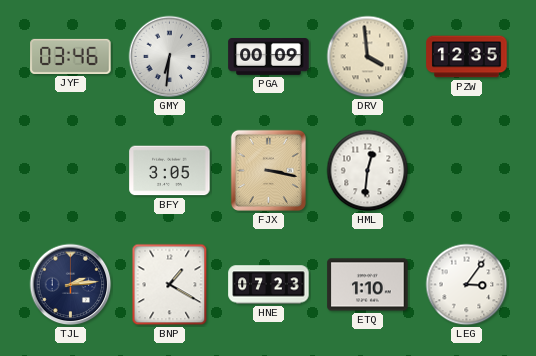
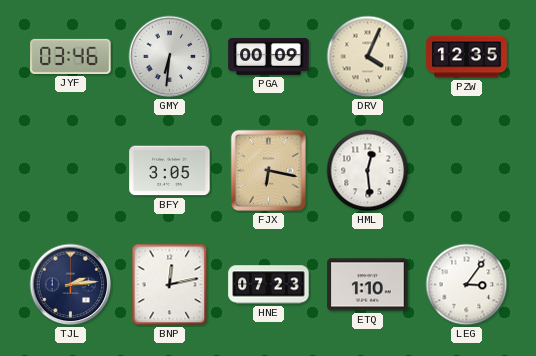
DRV: 3:59 -> 4:04 (368, 57)
FJX: 3:17 -> 6:17 (268, 170)
HML: 12:31 -> 12:29 (368, 171)
BNP: 1:20 -> 12:13 (170, 285)
